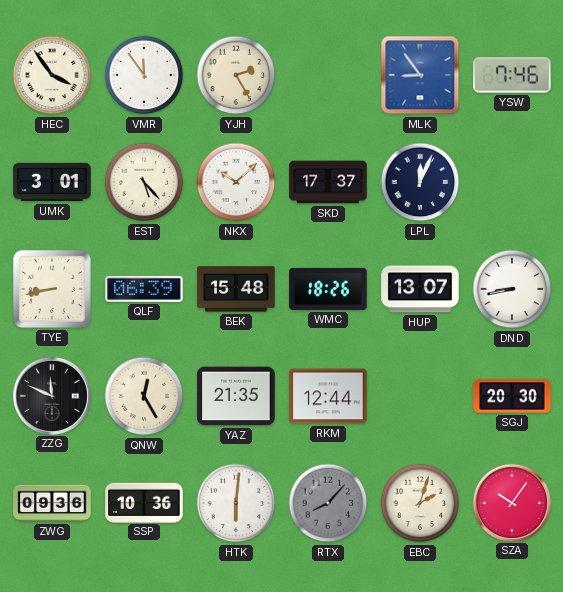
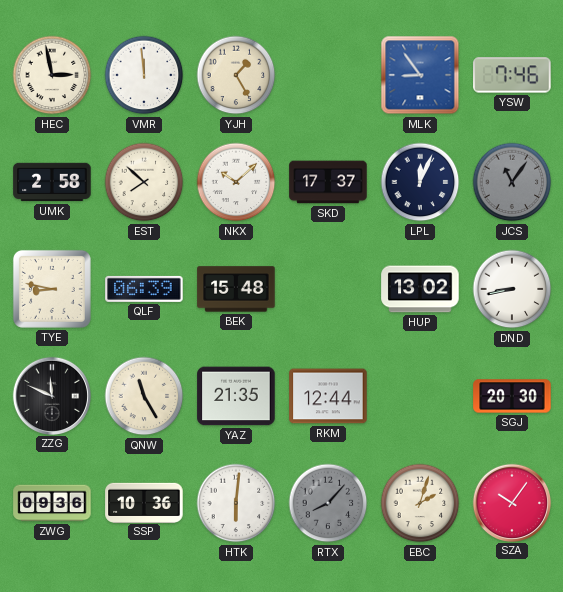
HEC: 3:54 -> 2:58 (52, 75)
VMR: 11:54 -> 11:59 (144, 75)
YJH: 2:25 -> 1:25 (236, 75)
UMK: 3:01 -> 2:58 (52, 182)
EST: 5:23 -> 7:52 (144, 182)
JCS: none -> 11:06 (512, 182)
TYE: 8:43 -> 8:47 (52, 289)
WMC: 18:26 -> none (328, 289)
HUP: 13:07 -> 13:02 (420, 289)
QNW: 12:25 -> 11:25 (144, 396)
